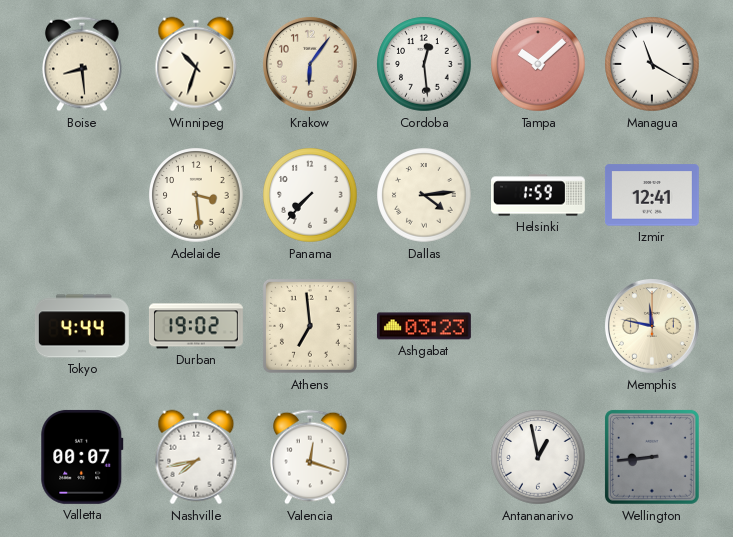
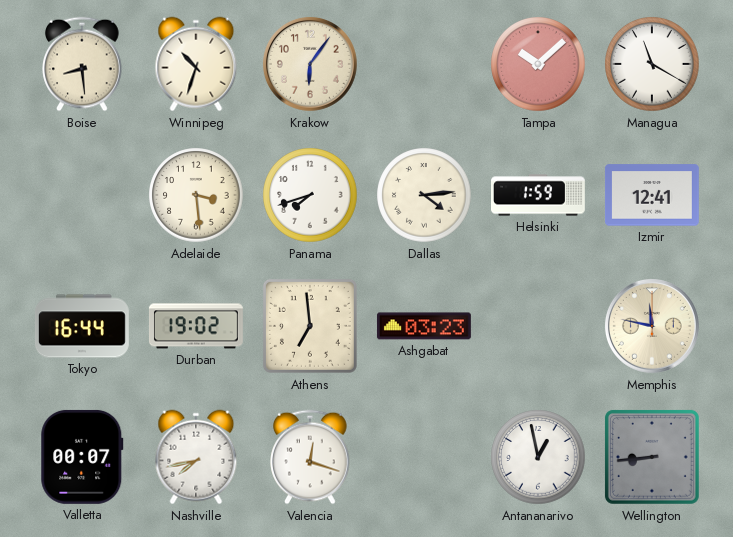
Cordoba: 12:29 -> none (424, 64)
Panama: 7:37 -> 7:42 (310, 195)
Tokyo: 4:44 -> 16:44 (82, 326)
